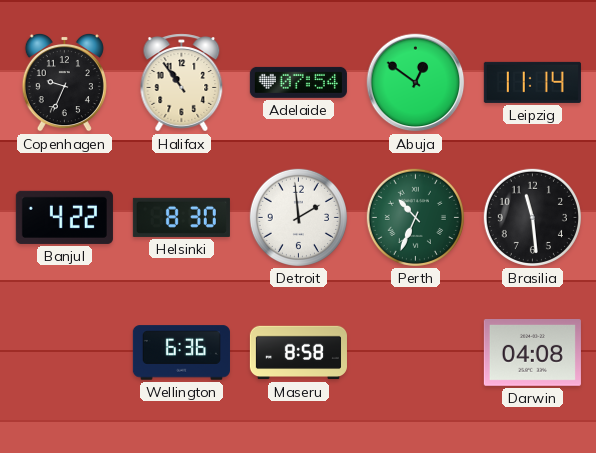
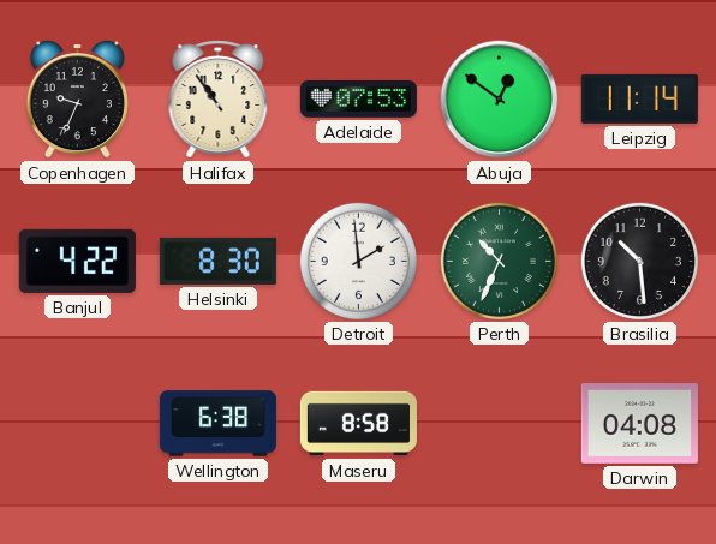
Adelaide: 07:54 -> 07:53 (358, 98)
Brasilia: 11:29 -> 10:29 (639, 261)
Wellington: 6:36 -> 6:38 (217, 424)
